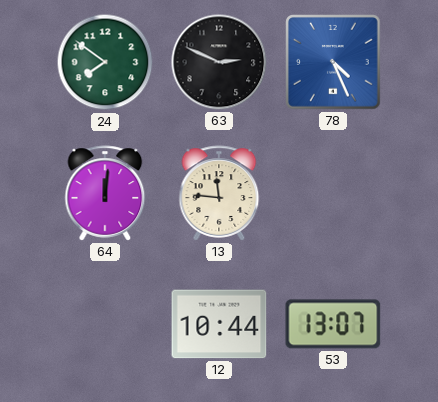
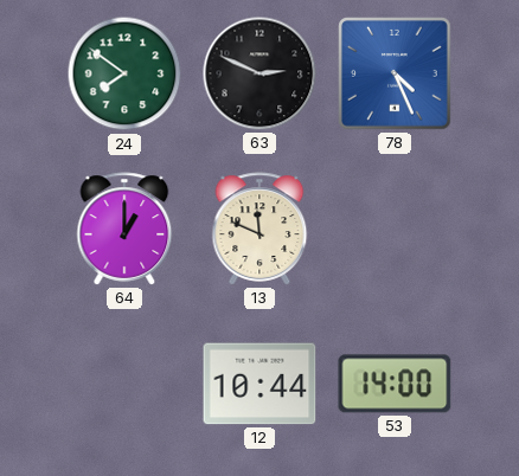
64: 12:01 -> 1:00 (124, 229)
13: 11:46 -> 11:49 (259, 229)
53: 13:07 -> 14:00 (395, 384)
